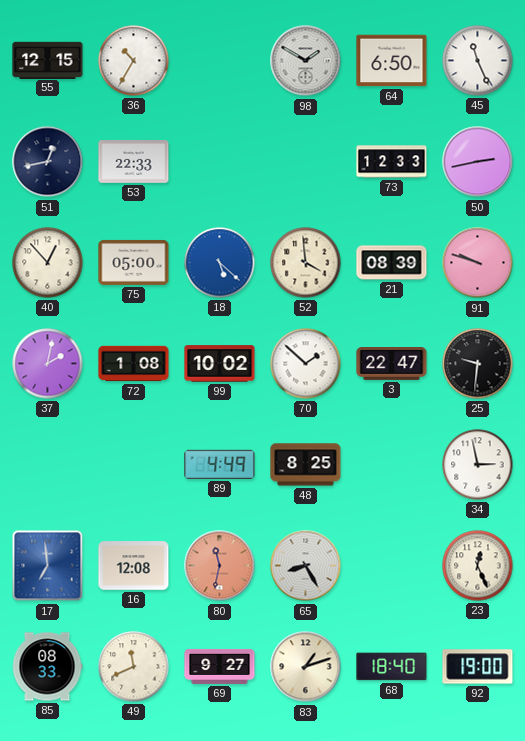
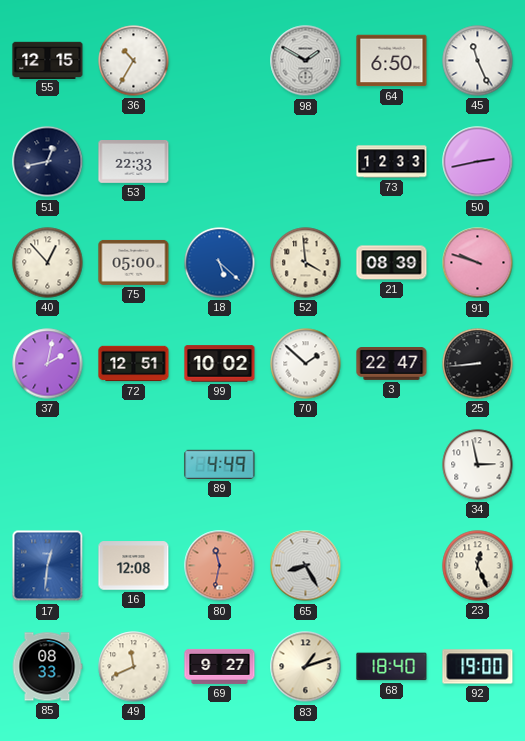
72: 1:08 -> 12:51 (134, 364)
25: 9:31 -> 8:44 (478, 364)
48: 8:25 -> none (306, 465)
17: 6:59 -> 12:31 (48, 566)
